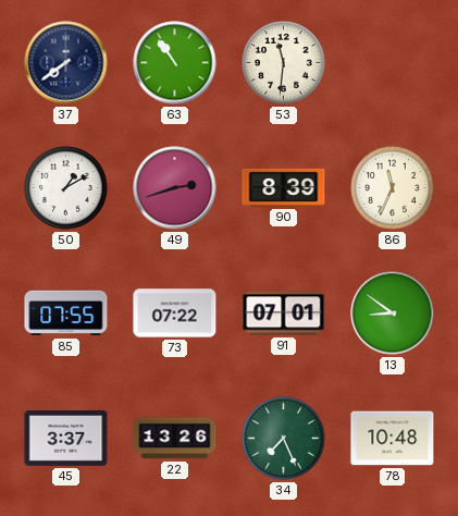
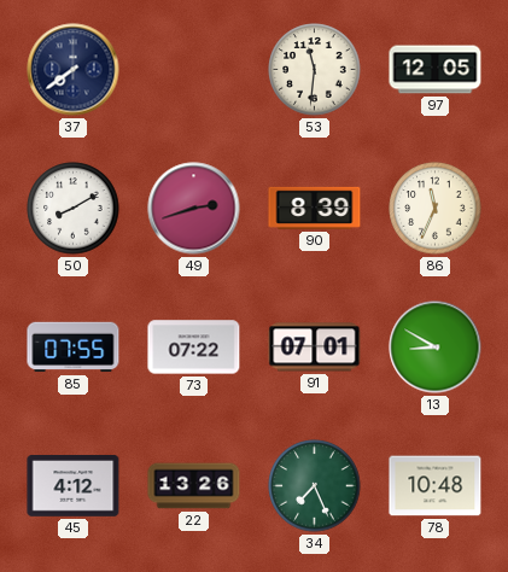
63: 10:54 -> none (175, 63)
97: none -> 12:05 (436, 70)
50: 1:10 -> 8:10 (74, 209)
13: 8:51 -> 8:50 (436, 348)
45: 3:37 -> 4:12 (74, 486)
